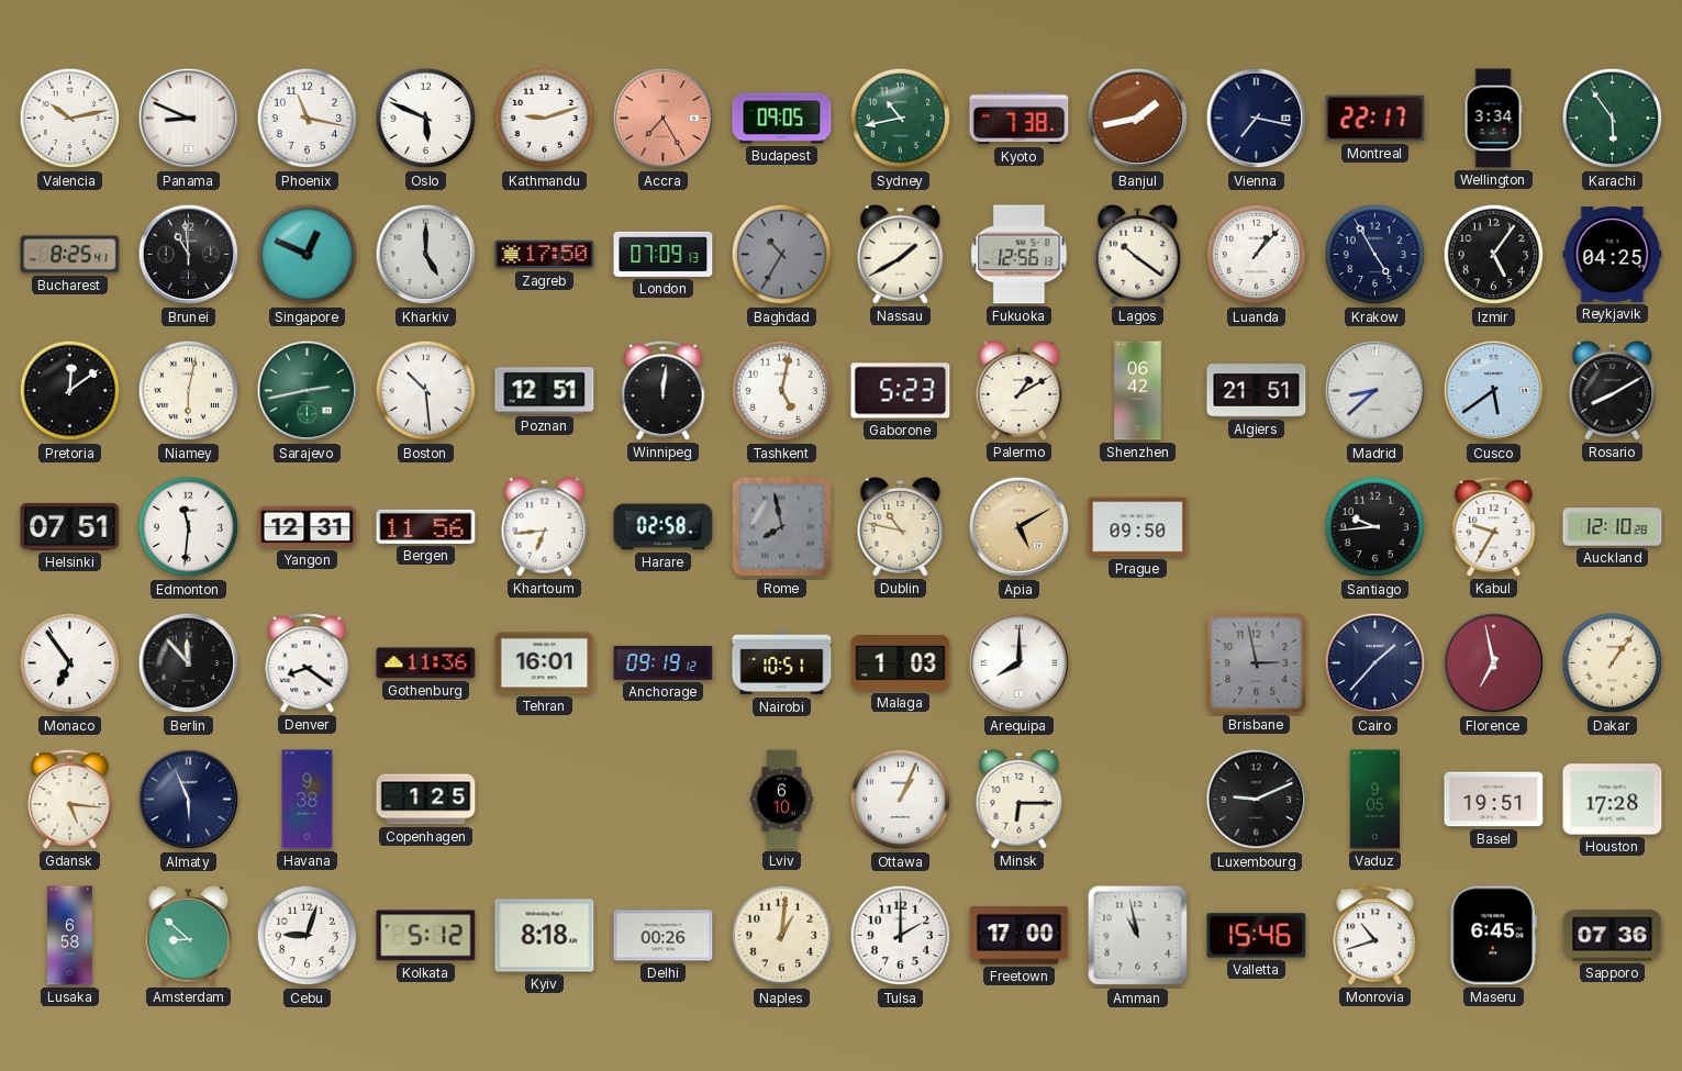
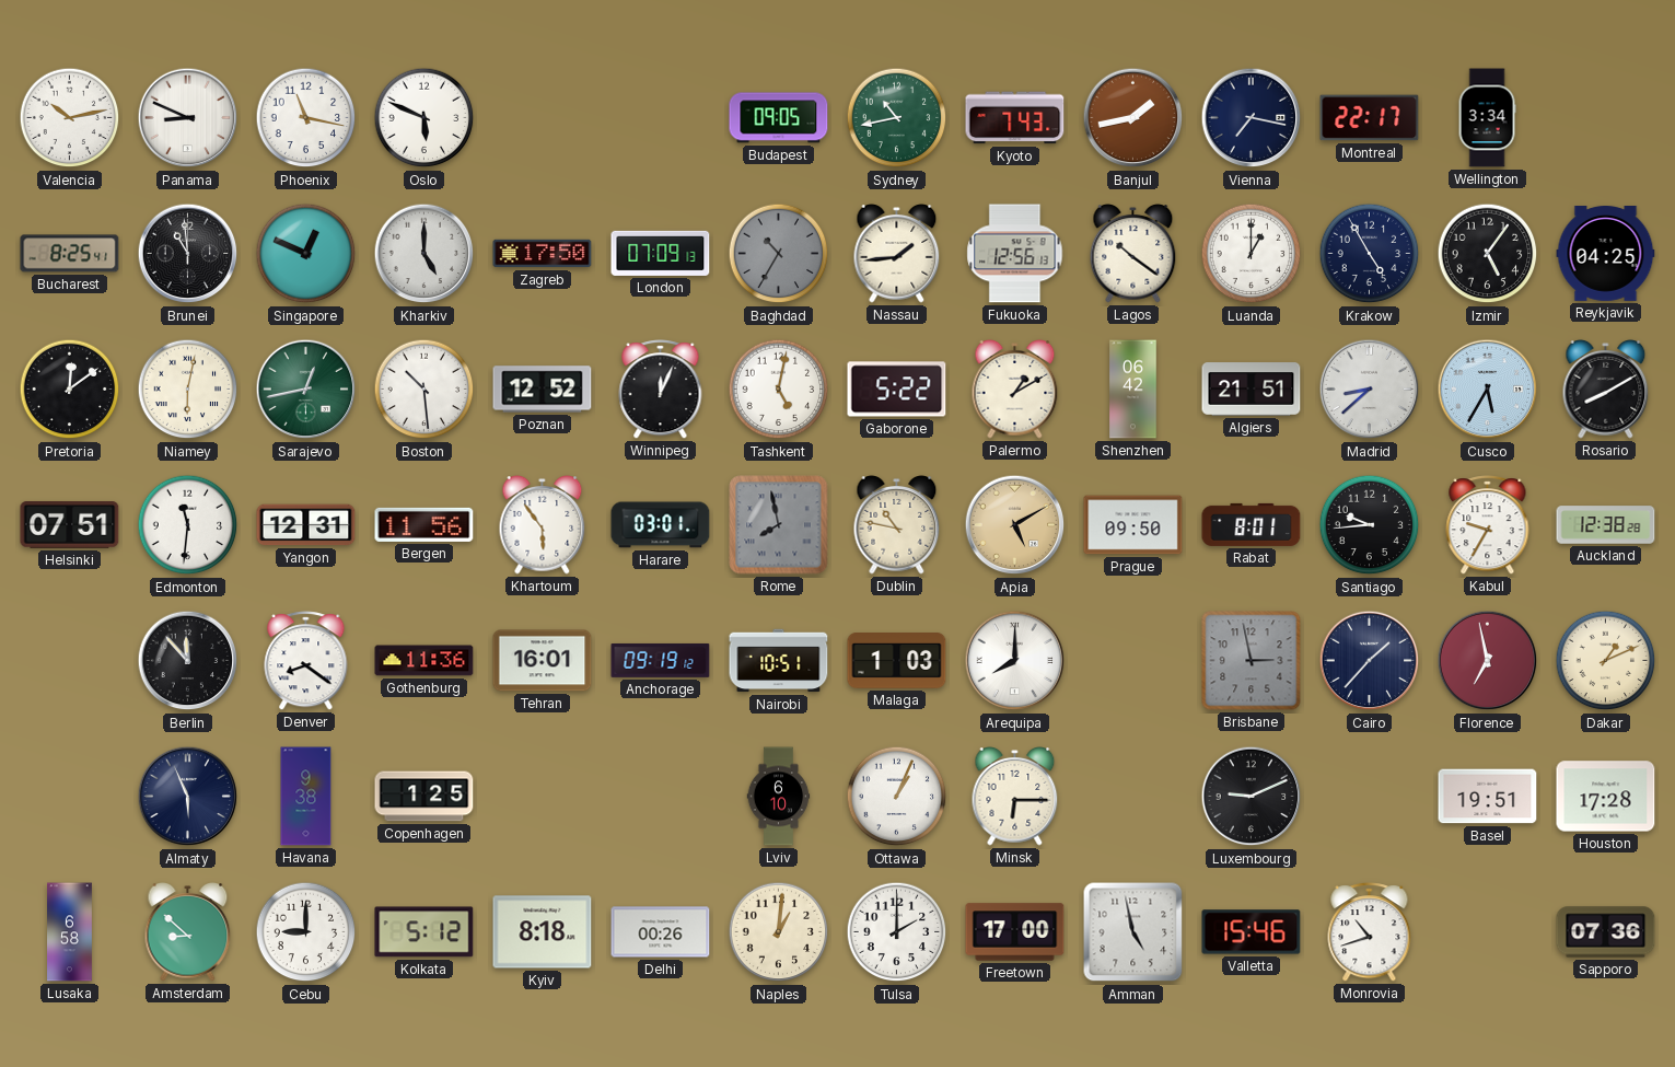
Kathmandu: 9:12 -> none (545, 119)
Accra: 7:25 -> none (664, 119)
Kyoto: 7:38 -> 7:43 (1015, 118)
Karachi: 5:54 -> none (1613, 119)
Nassau: 1:40 -> 1:44 (897, 254)
Luanda: 1:07 -> 1:00 (1252, 254)
Sarajevo: 2:43 -> 12:43 (306, 390)
Poznan: 12:51 -> 12:52 (543, 390)
Winnipeg: 12:01 -> 12:04 (661, 390)
Gaborone: 5:23 -> 5:22 (897, 390)
Cusco: 5:39 -> 5:35 (1488, 390)
Khartoum: 6:44 -> 5:54 (543, 525)
Harare: 02:58 -> 03:01 (661, 525)
Rabat: none -> 8:01 (1252, 524)
Auckland: 12:10 -> 12:38 (1606, 525)
Monaco: 6:54 -> none (70, 663)
Dakar: 1:06 -> 1:11 (1606, 661)
Gdansk: 5:16 -> none (70, 800)
Vaduz: 9:05 -> none (1374, 800)
Cebu: 9:03 -> 9:00 (306, 932)
Amman: 10:58 -> 4:58 (1133, 932)
Maseru: 6:45 -> none (1494, 936)
